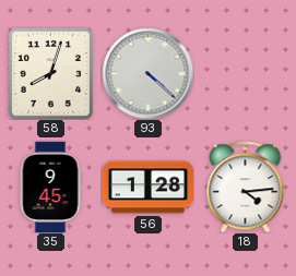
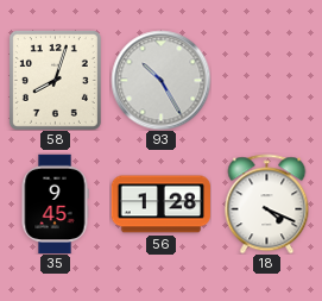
93: 4:22 -> 10:25 (160, 80)
18: 4:14 -> 4:19 (267, 203)
